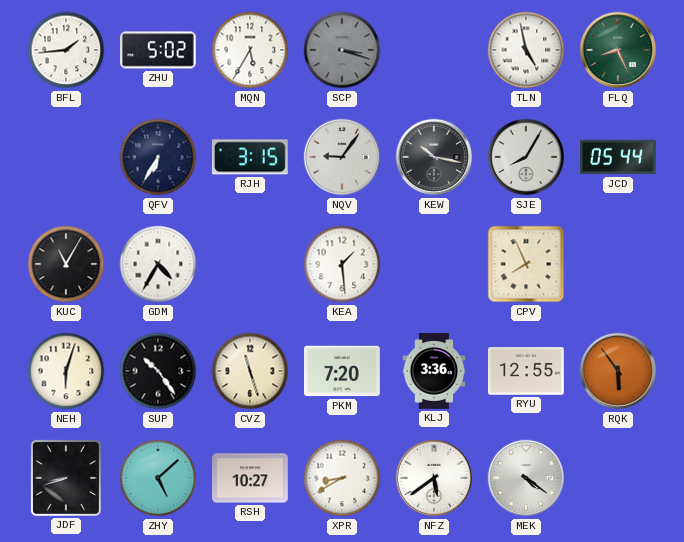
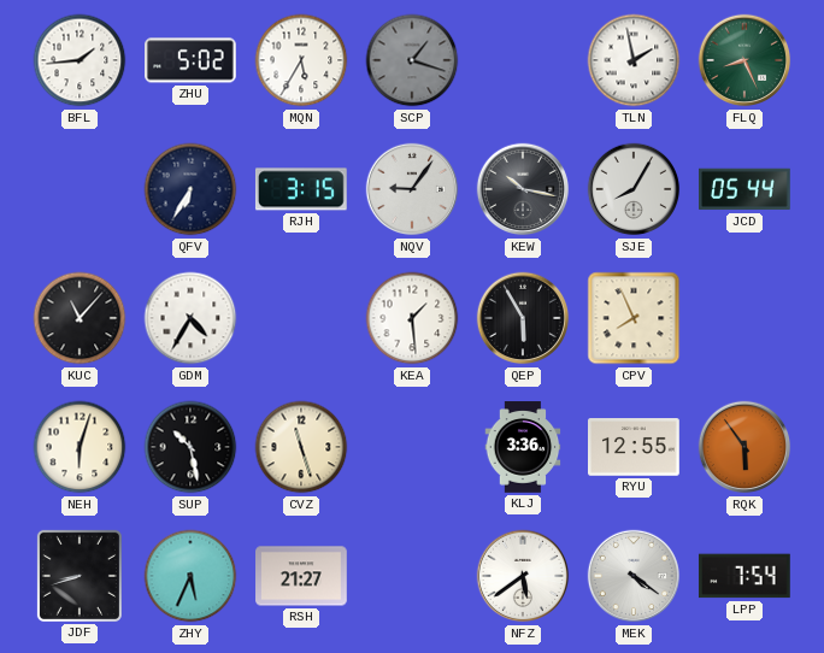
SCP: 3:18 -> 1:18 (412, 60)
TLN: 4:58 -> 1:58 (634, 60)
KUC: 11:05 -> 11:07 (80, 318)
QEP: none -> 5:55 (523, 318)
SUP: 10:24 -> 10:28 (190, 447)
PKM: 7:20 -> none (343, 371)
ZHY: 5:08 -> 5:34 (190, 576)
RSH: 10:27 -> 21:27 (301, 576)
XPR: 8:40 -> none (342, 478)
LPP: none -> 7:54 (744, 576)
